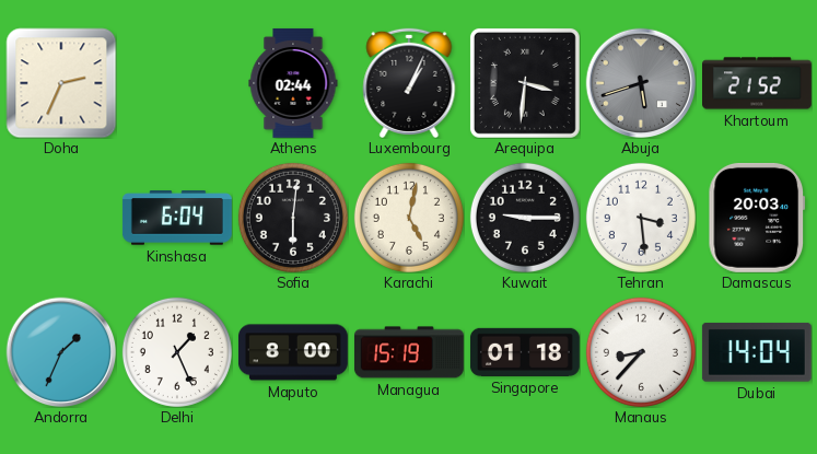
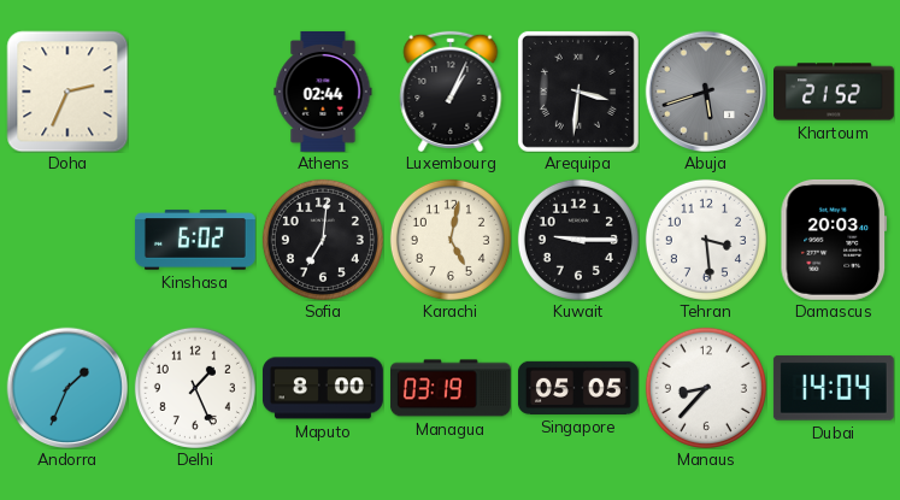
Kinshasa: 6:04 -> 6:02 (195, 240)
Sofia: 6:01 -> 7:01 (323, 240)
Managua: 15:19 -> 03:19 (451, 388)
Singapore: 01:18 -> 05:05 (578, 388)
